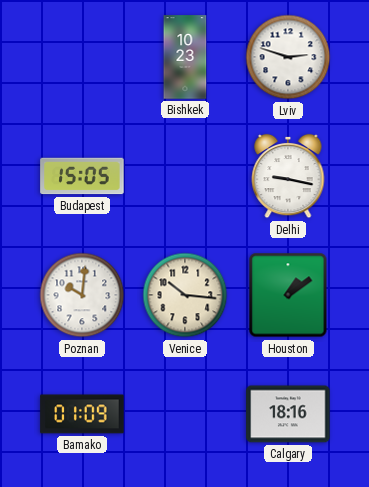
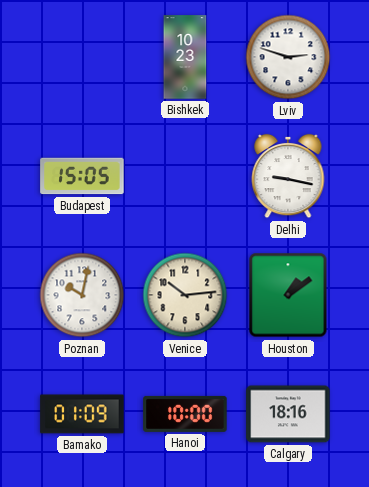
Poznan: 10:01 -> 10:02 (82, 295)
Venice: 10:16 -> 10:14 (185, 295)
Hanoi: none -> 10:00 (185, 414)
